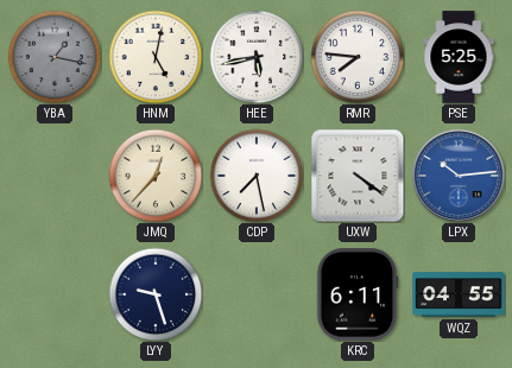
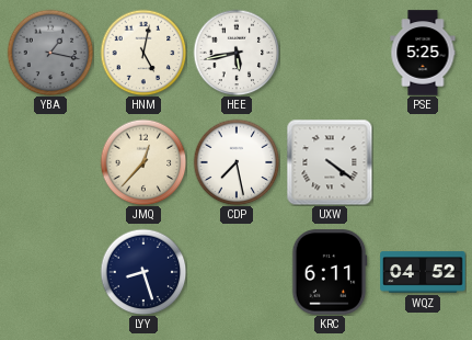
RMR: 7:46 -> none (358, 57)
LPX: 10:14 -> none (457, 175)
LYY: 9:27 -> 8:27 (143, 272)
WQZ: 04:55 -> 04:52 (423, 272)
